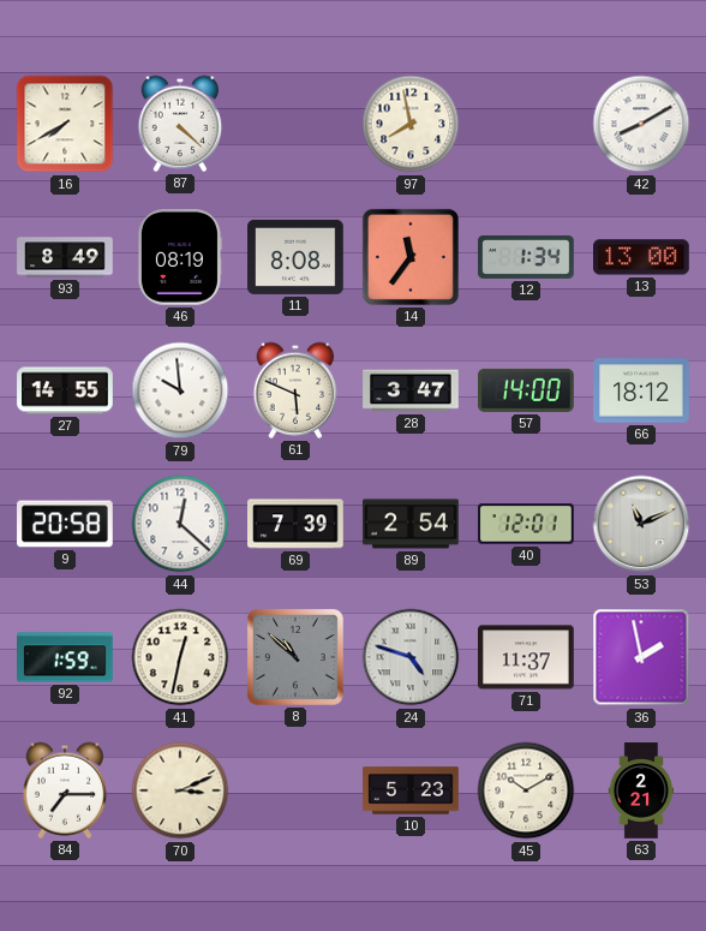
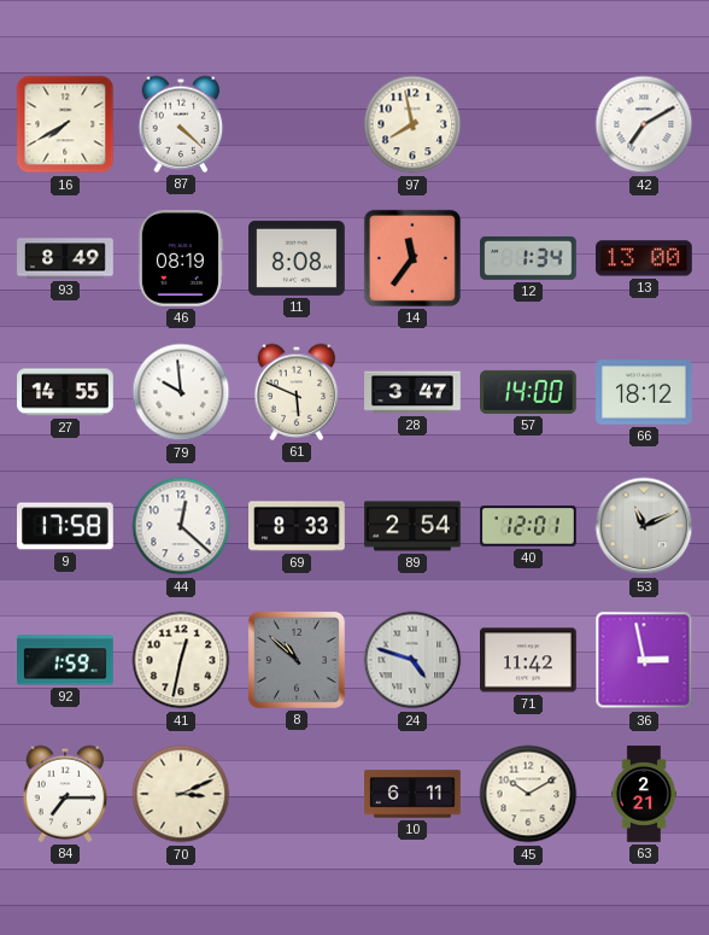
42: 8:10 -> 7:10 (644, 124)
9: 20:58 -> 17:58 (65, 526)
69: 7:39 -> 8:33 (298, 526)
71: 11:37 -> 11:42 (528, 660)
36: 1:58 -> 2:58 (644, 660)
10: 5:23 -> 6:11 (412, 794)
